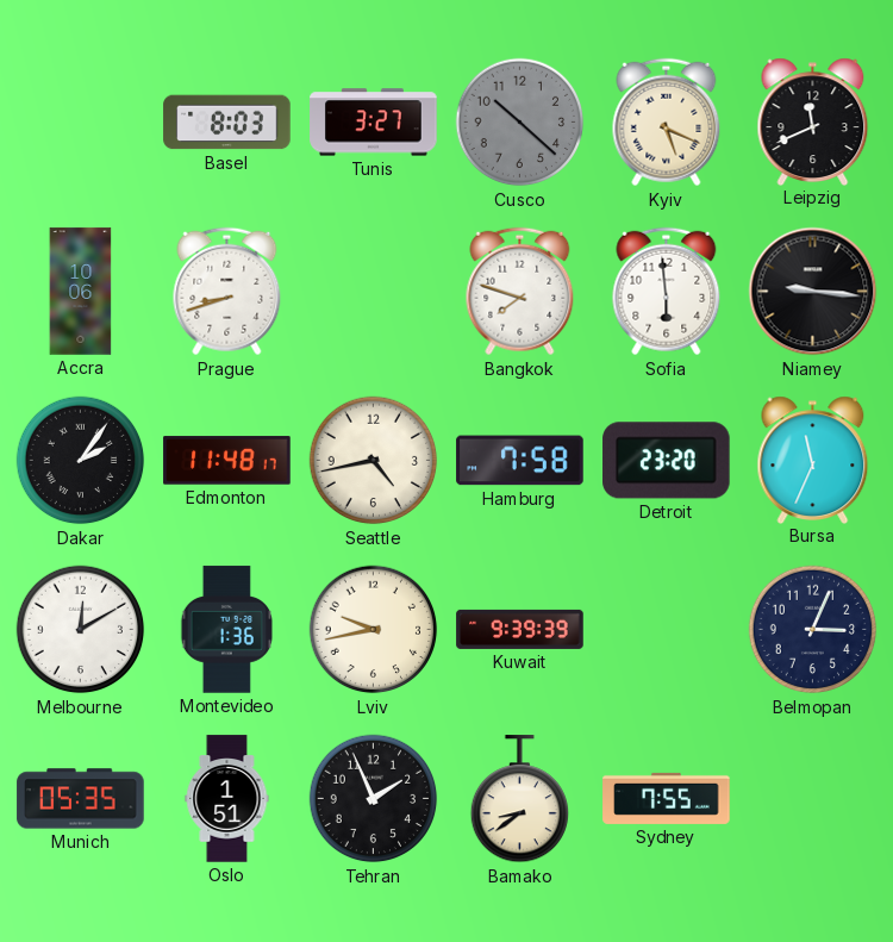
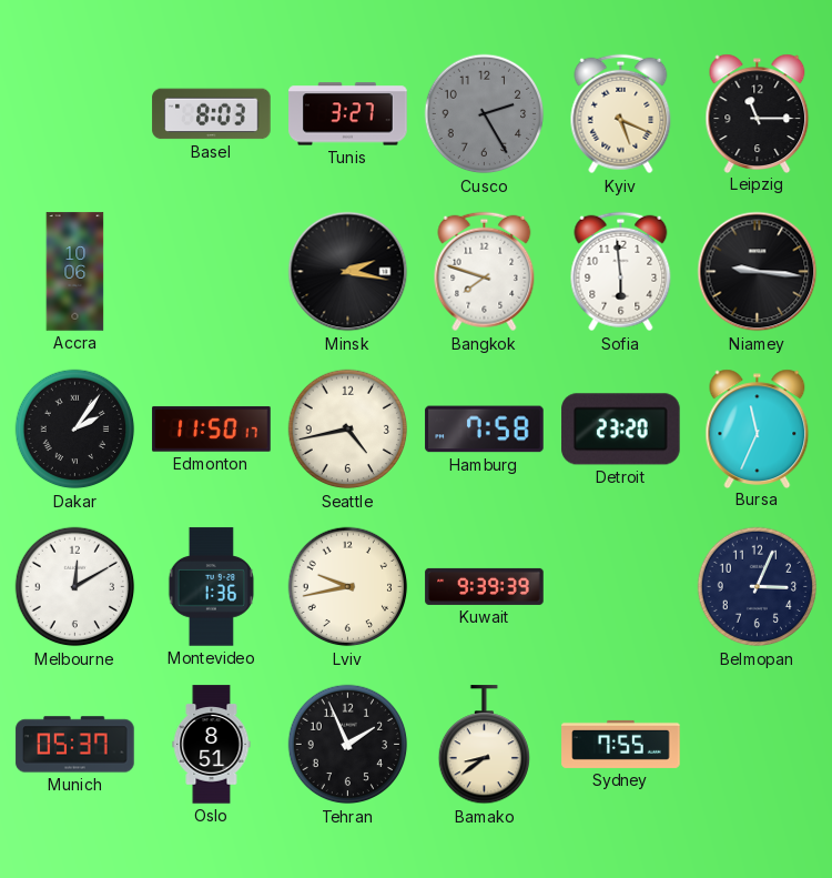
Cusco: 10:22 -> 2:25 (485, 114)
Leipzig: 11:41 -> 11:15 (758, 113)
Prague: 8:42 -> none (227, 292)
Minsk: none -> 2:17 (348, 272)
Edmonton: 11:48 -> 11:50 (212, 430)
Munich: 05:35 -> 05:37 (75, 745)
Oslo: 1:51 -> 8:51 (212, 745)
